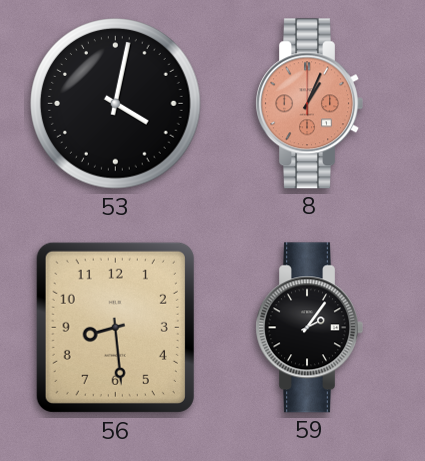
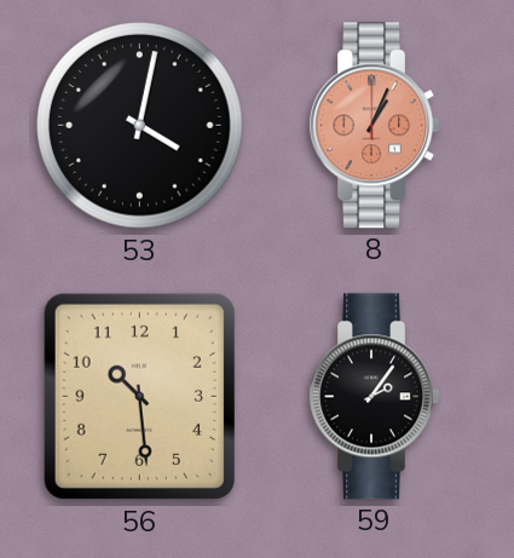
56: 8:29 -> 10:29 (139, 396)
